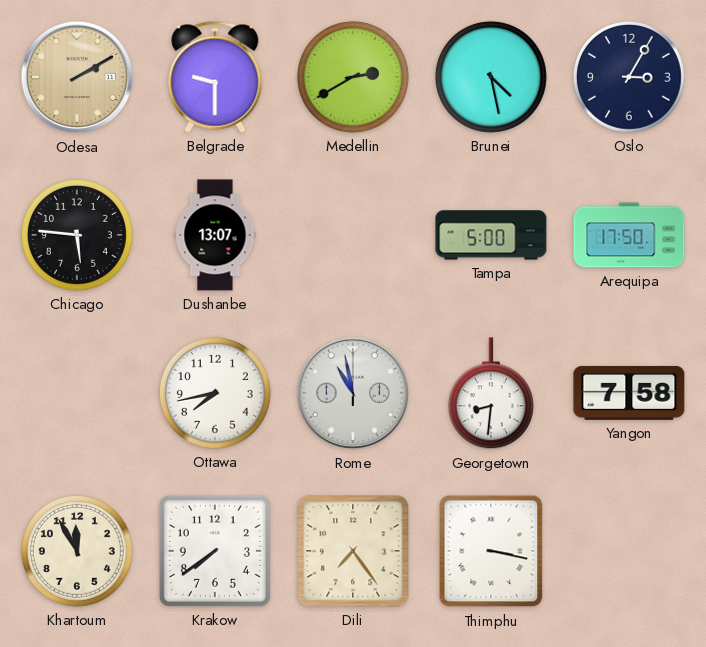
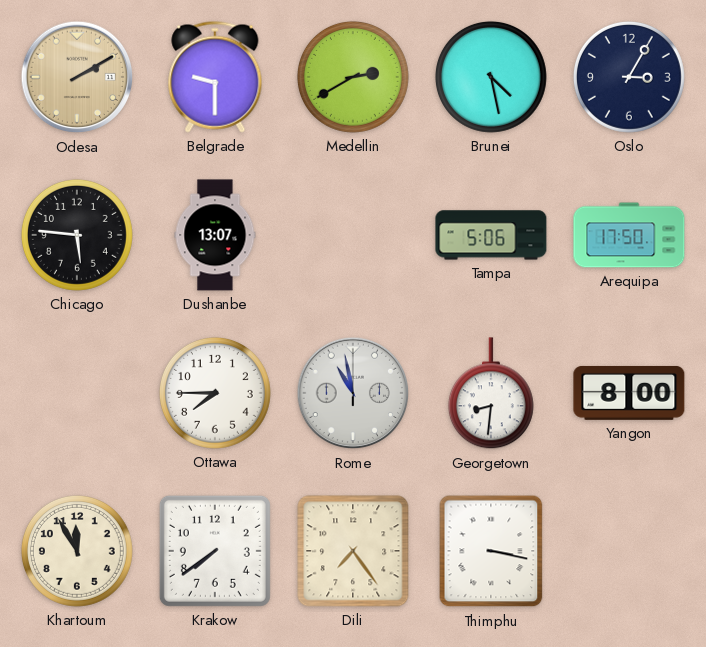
Tampa: 5:00 -> 5:06 (491, 235)
Ottawa: 7:43 -> 7:45 (215, 393)
Yangon: 7:58 -> 8:00 (629, 393)
